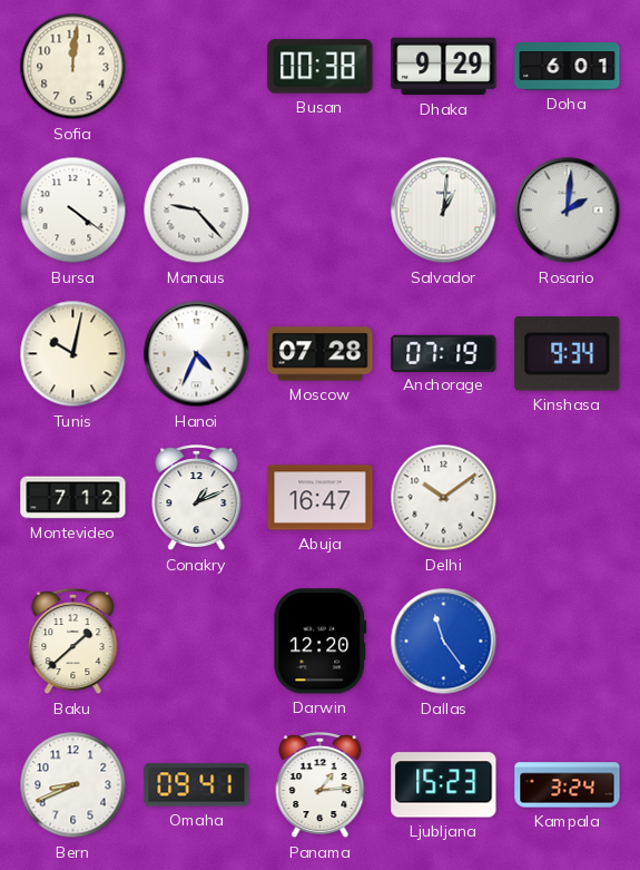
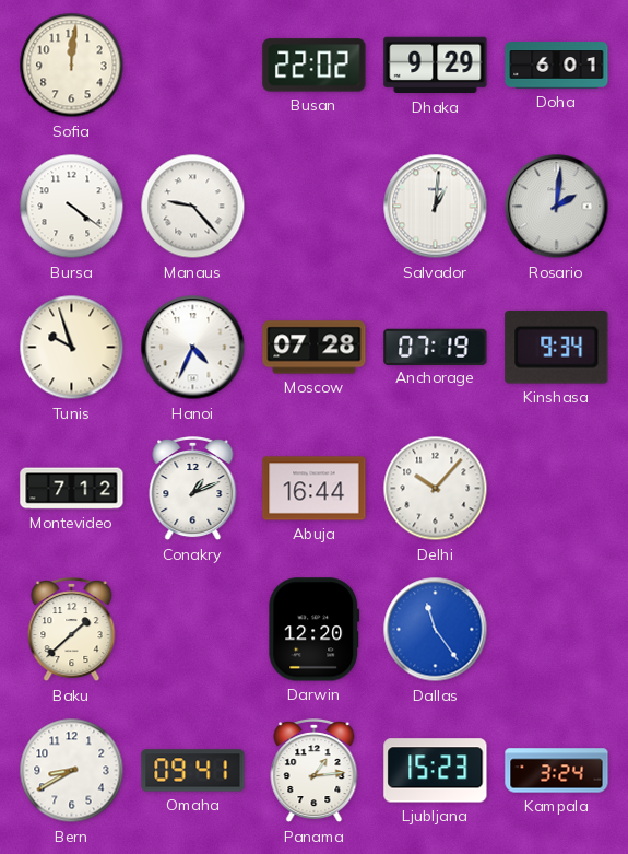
Busan: 00:38 -> 22:02 (315, 66)
Tunis: 10:02 -> 9:57 (72, 348)
Abuja: 16:47 -> 16:44 (315, 489)
Delhi: 10:09 -> 10:07 (436, 489)
Bern: 8:41 -> 8:40 (72, 771)
